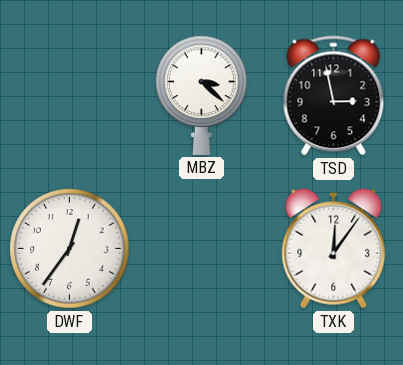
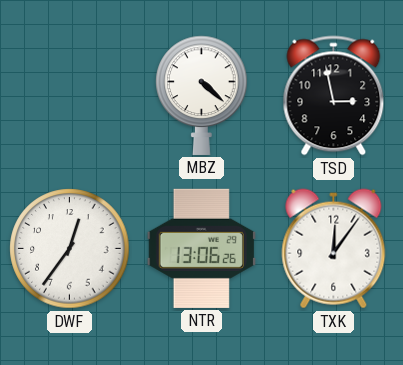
MBZ: 3:22 -> 4:22 (202, 95)
NTR: none -> 13:06 (201, 248)
